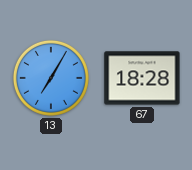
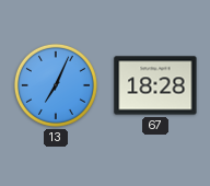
13: 7:05 -> 7:04 (56, 85)
